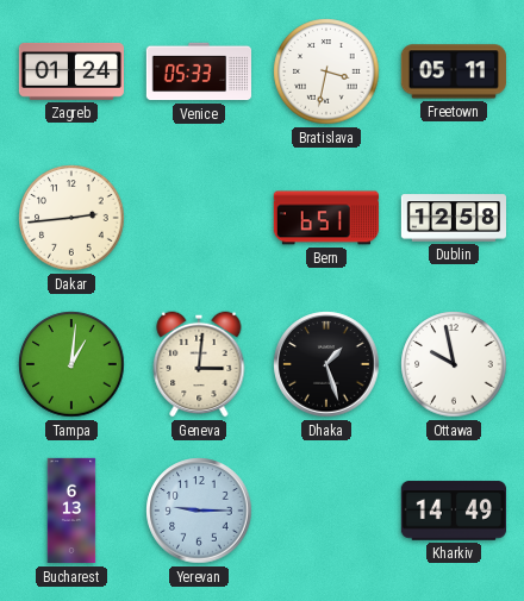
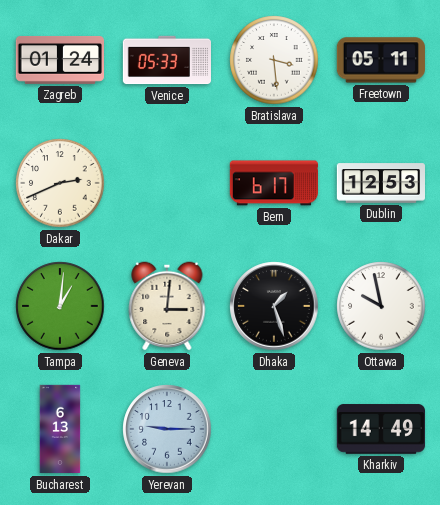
Bratislava: 3:32 -> 3:29 (274, 60)
Dakar: 2:44 -> 2:41 (60, 183)
Bern: 6:51 -> 6:17 (273, 183)
Dublin: 12:58 -> 12:53 (380, 183)
